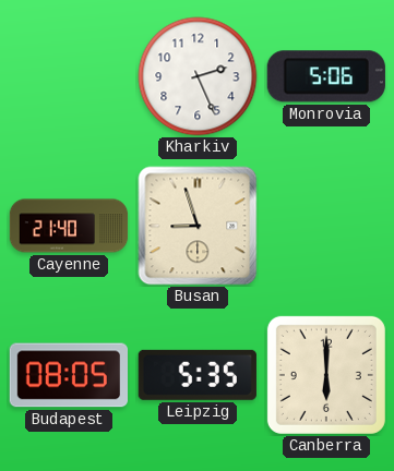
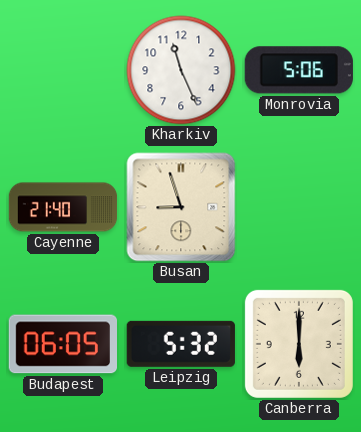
Kharkiv: 2:26 -> 11:26 (181, 70)
Budapest: 08:05 -> 06:05 (62, 344)
Leipzig: 5:35 -> 5:32 (181, 344)
